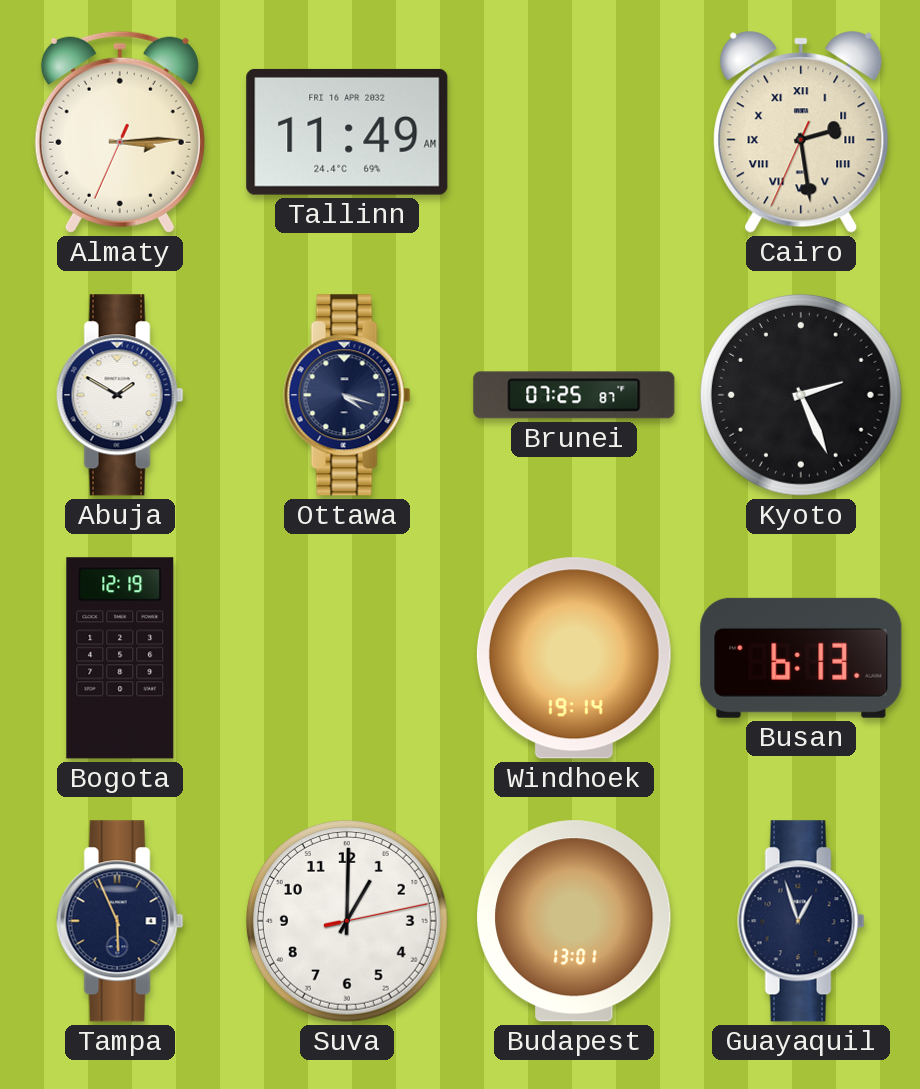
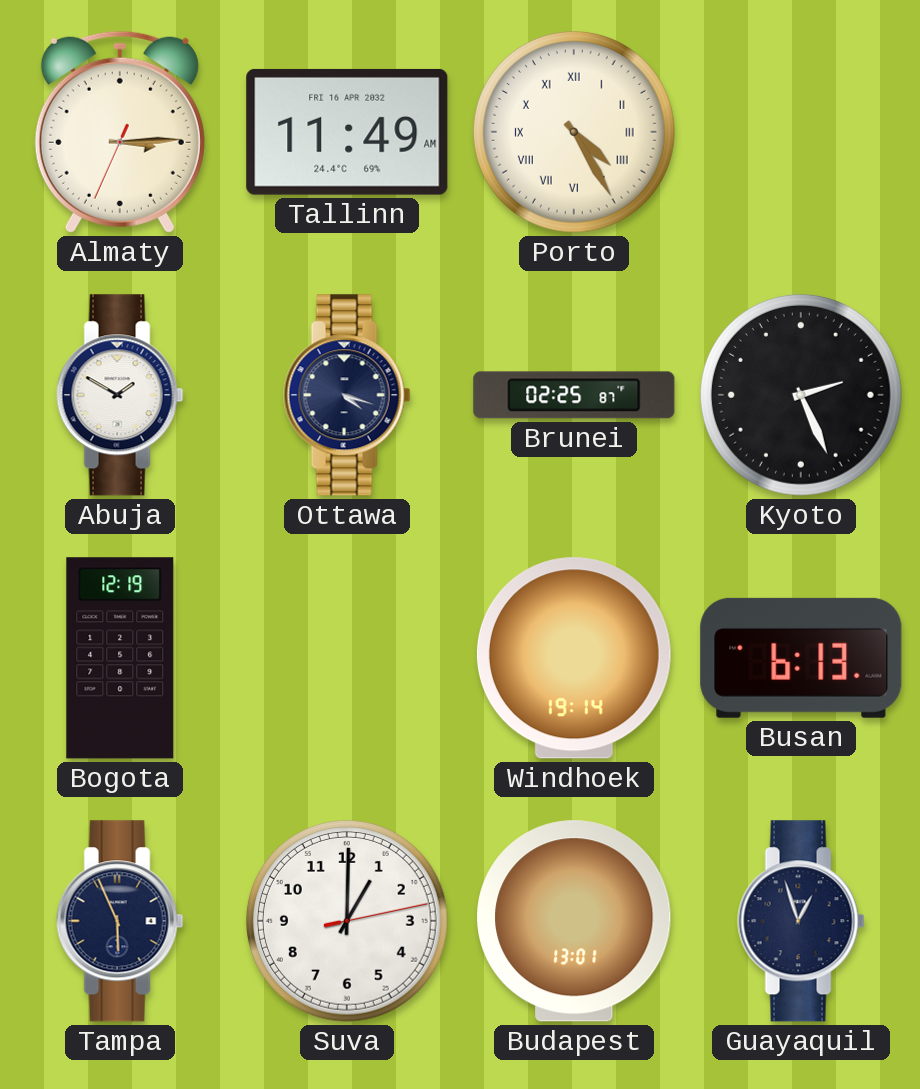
Porto: none -> 4:25 (574, 132)
Cairo: 2:28 -> none (801, 132)
Brunei: 07:25 -> 02:25 (574, 395)
